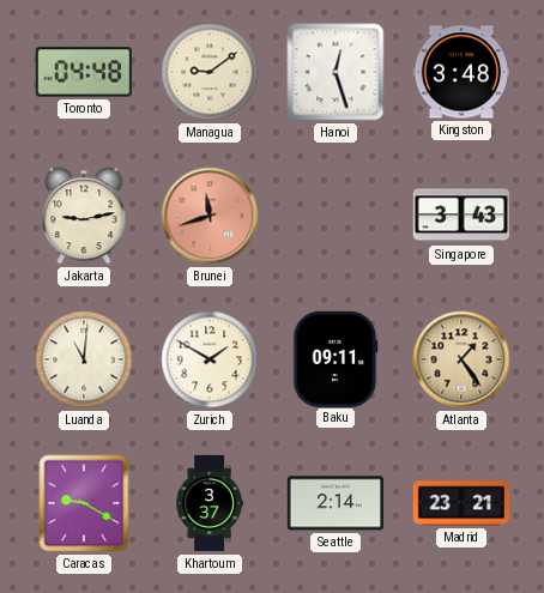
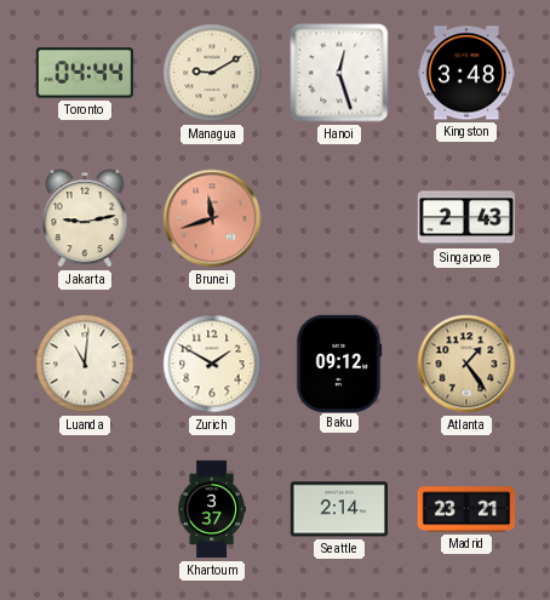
Toronto: 04:48 -> 04:44 (85, 73)
Managua: 9:09 -> 9:10 (212, 73)
Singapore: 3:43 -> 2:43 (465, 218)
Baku: 09:11 -> 09:12 (339, 362)
Caracas: 9:20 -> none (84, 503)
